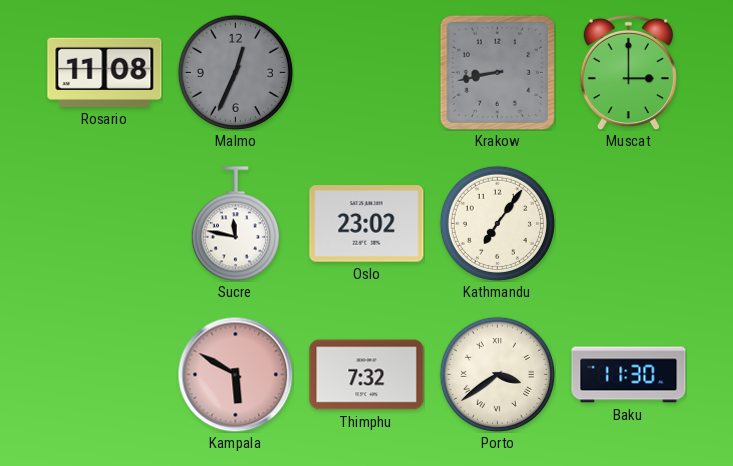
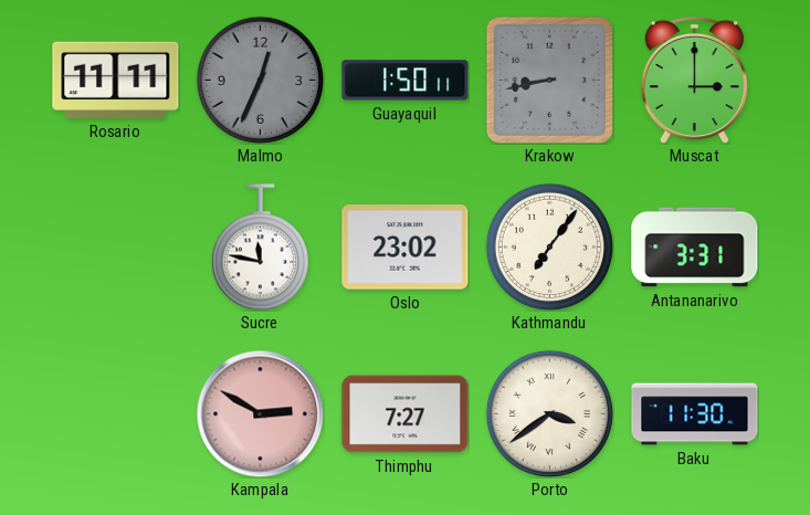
Rosario: 11:08 -> 11:11 (116, 80)
Guayaquil: none -> 1:50 (406, 81)
Antananarivo: none -> 3:31 (695, 248)
Kampala: 5:50 -> 2:50 (260, 413)
Thimphu: 7:32 -> 7:27 (406, 414)
